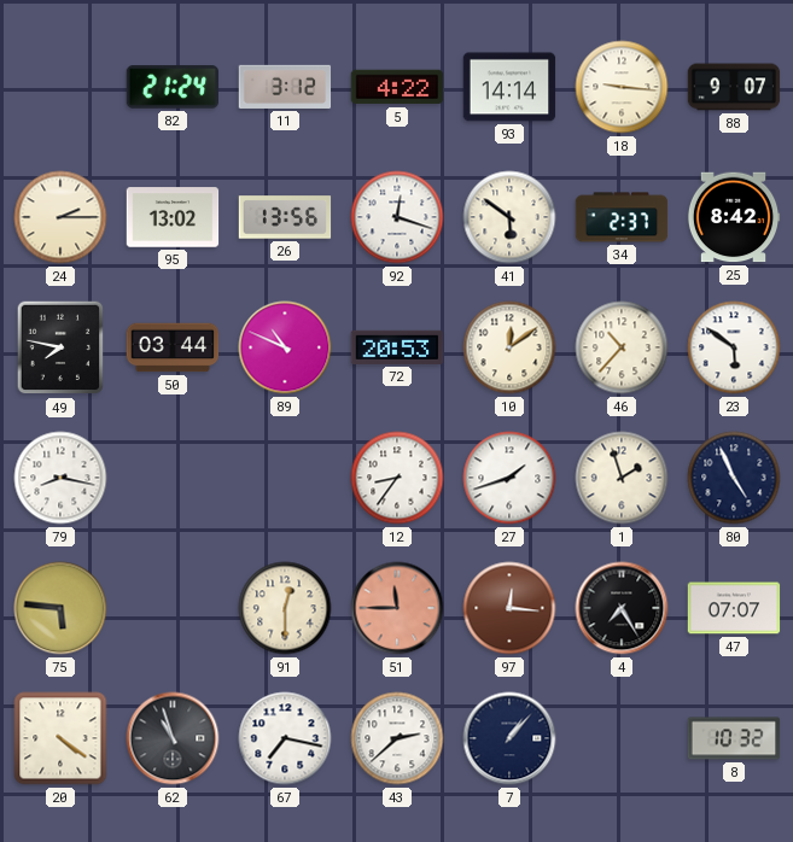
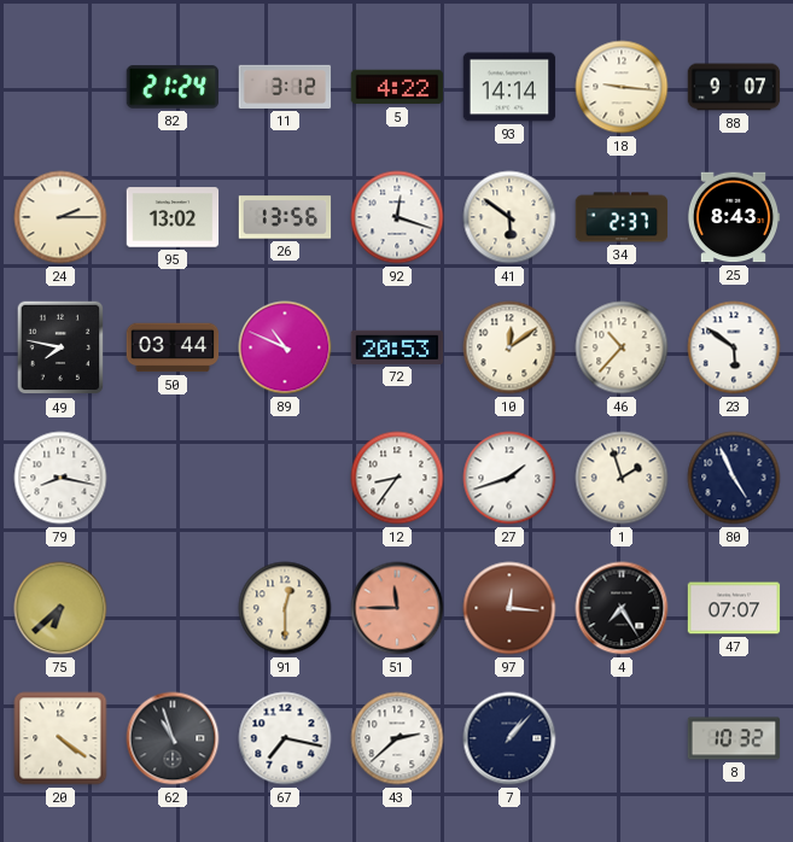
25: 8:42 -> 8:43 (734, 217)
75: 5:46 -> 6:38 (60, 608)
